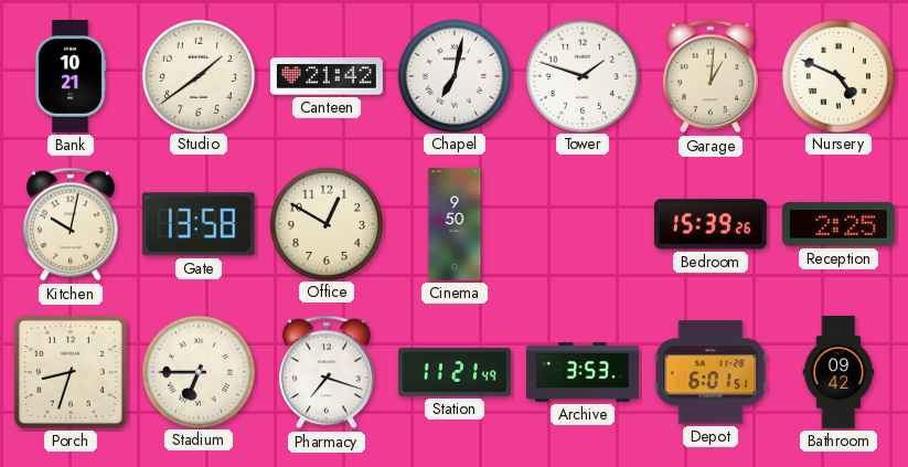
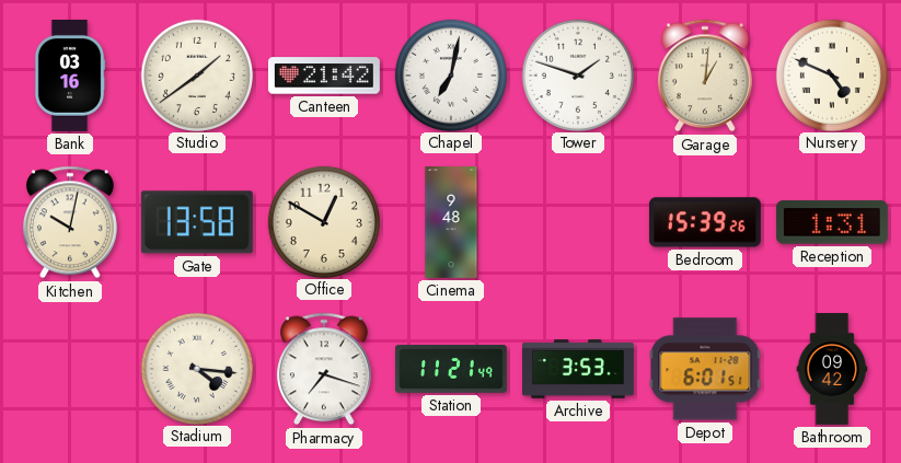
Bank: 10:21 -> 03:16 (70, 77)
Cinema: 9:50 -> 9:48 (451, 223)
Reception: 2:25 -> 1:31 (832, 222)
Porch: 8:33 -> none (71, 372)
Stadium: 6:45 -> 4:16 (196, 368)
